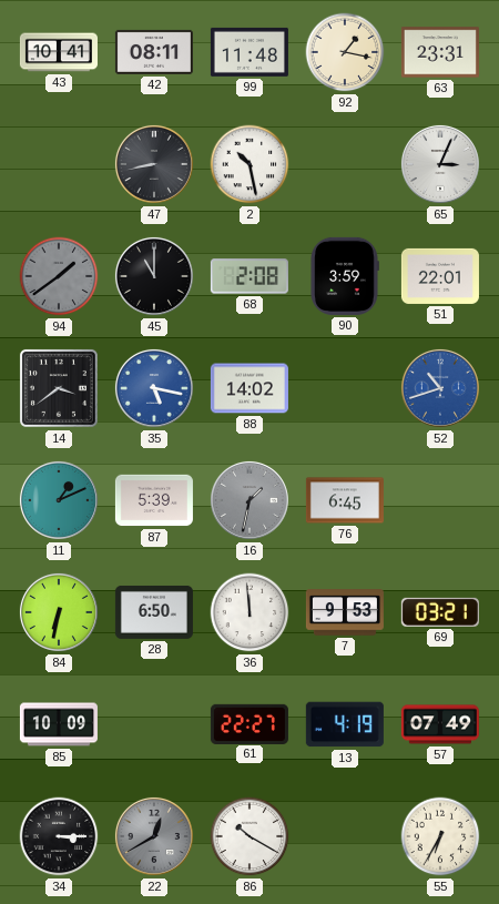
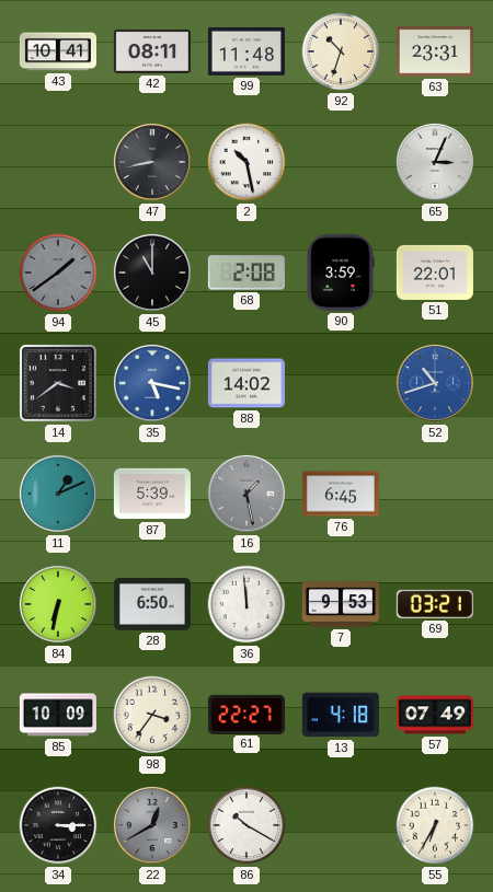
92: 1:17 -> 10:33 (341, 51)
16: 1:32 -> 1:28 (246, 494)
98: none -> 3:36 (152, 715)
13: 4:19 -> 4:18 (341, 715)
